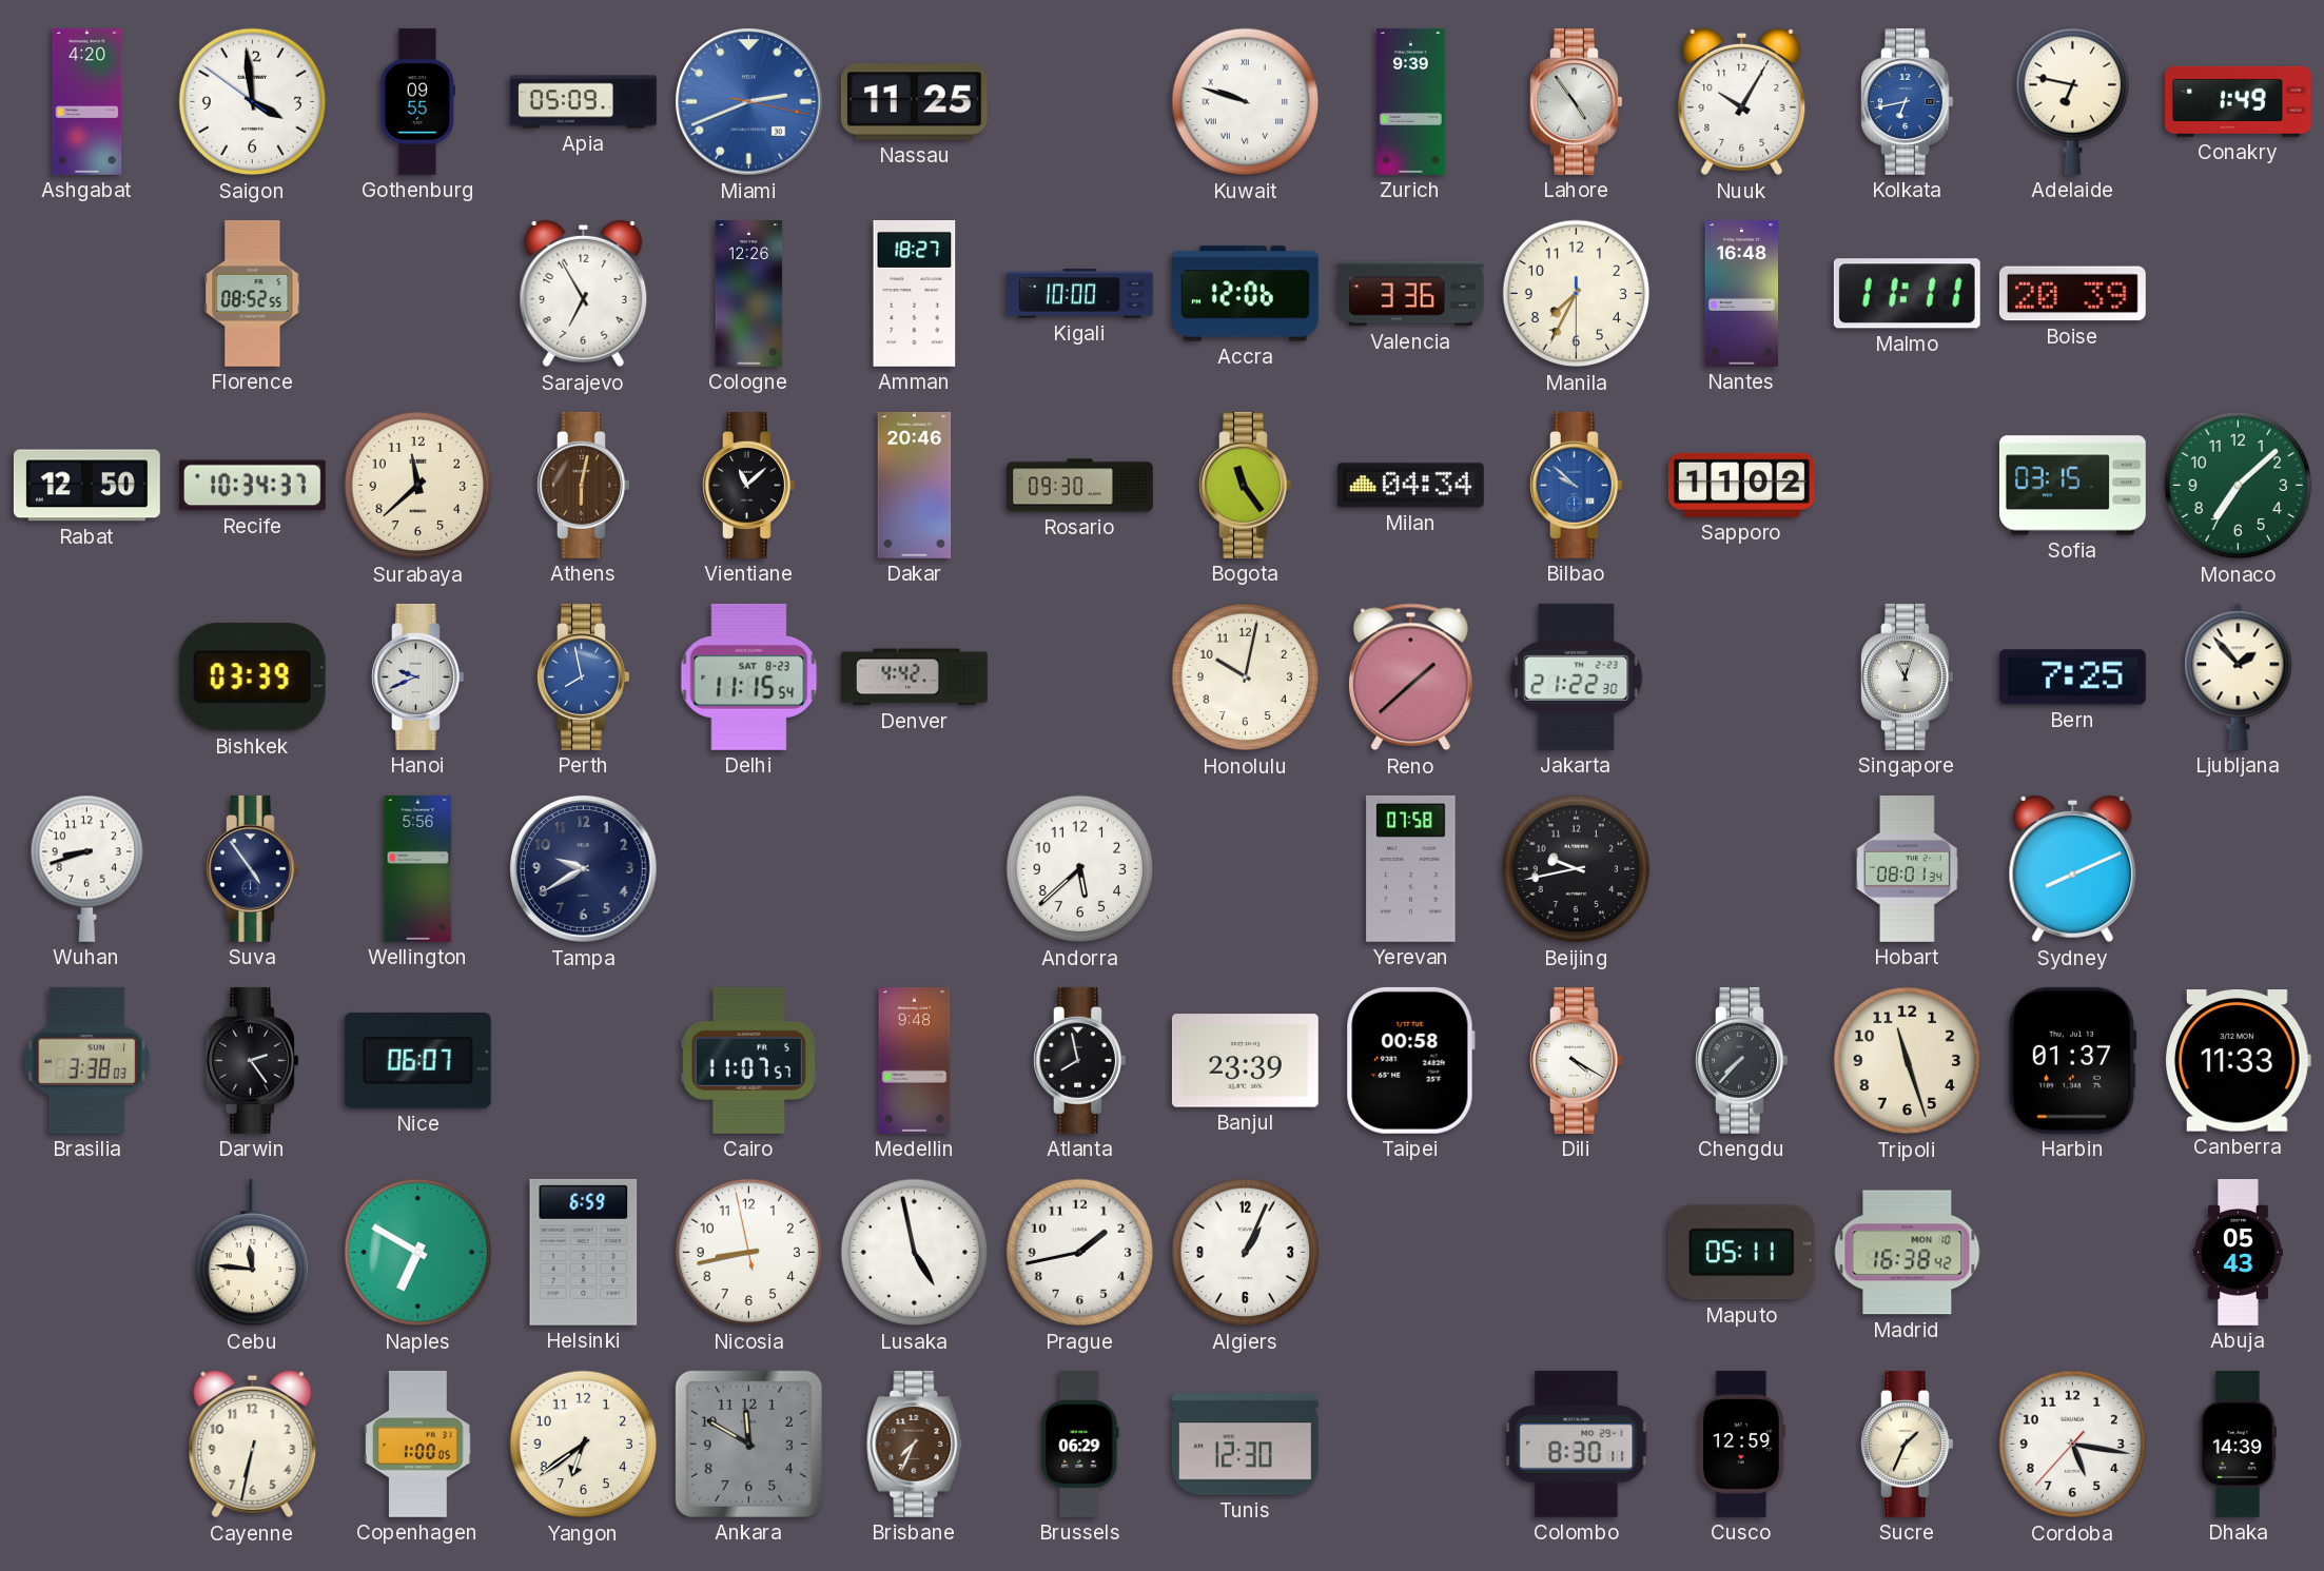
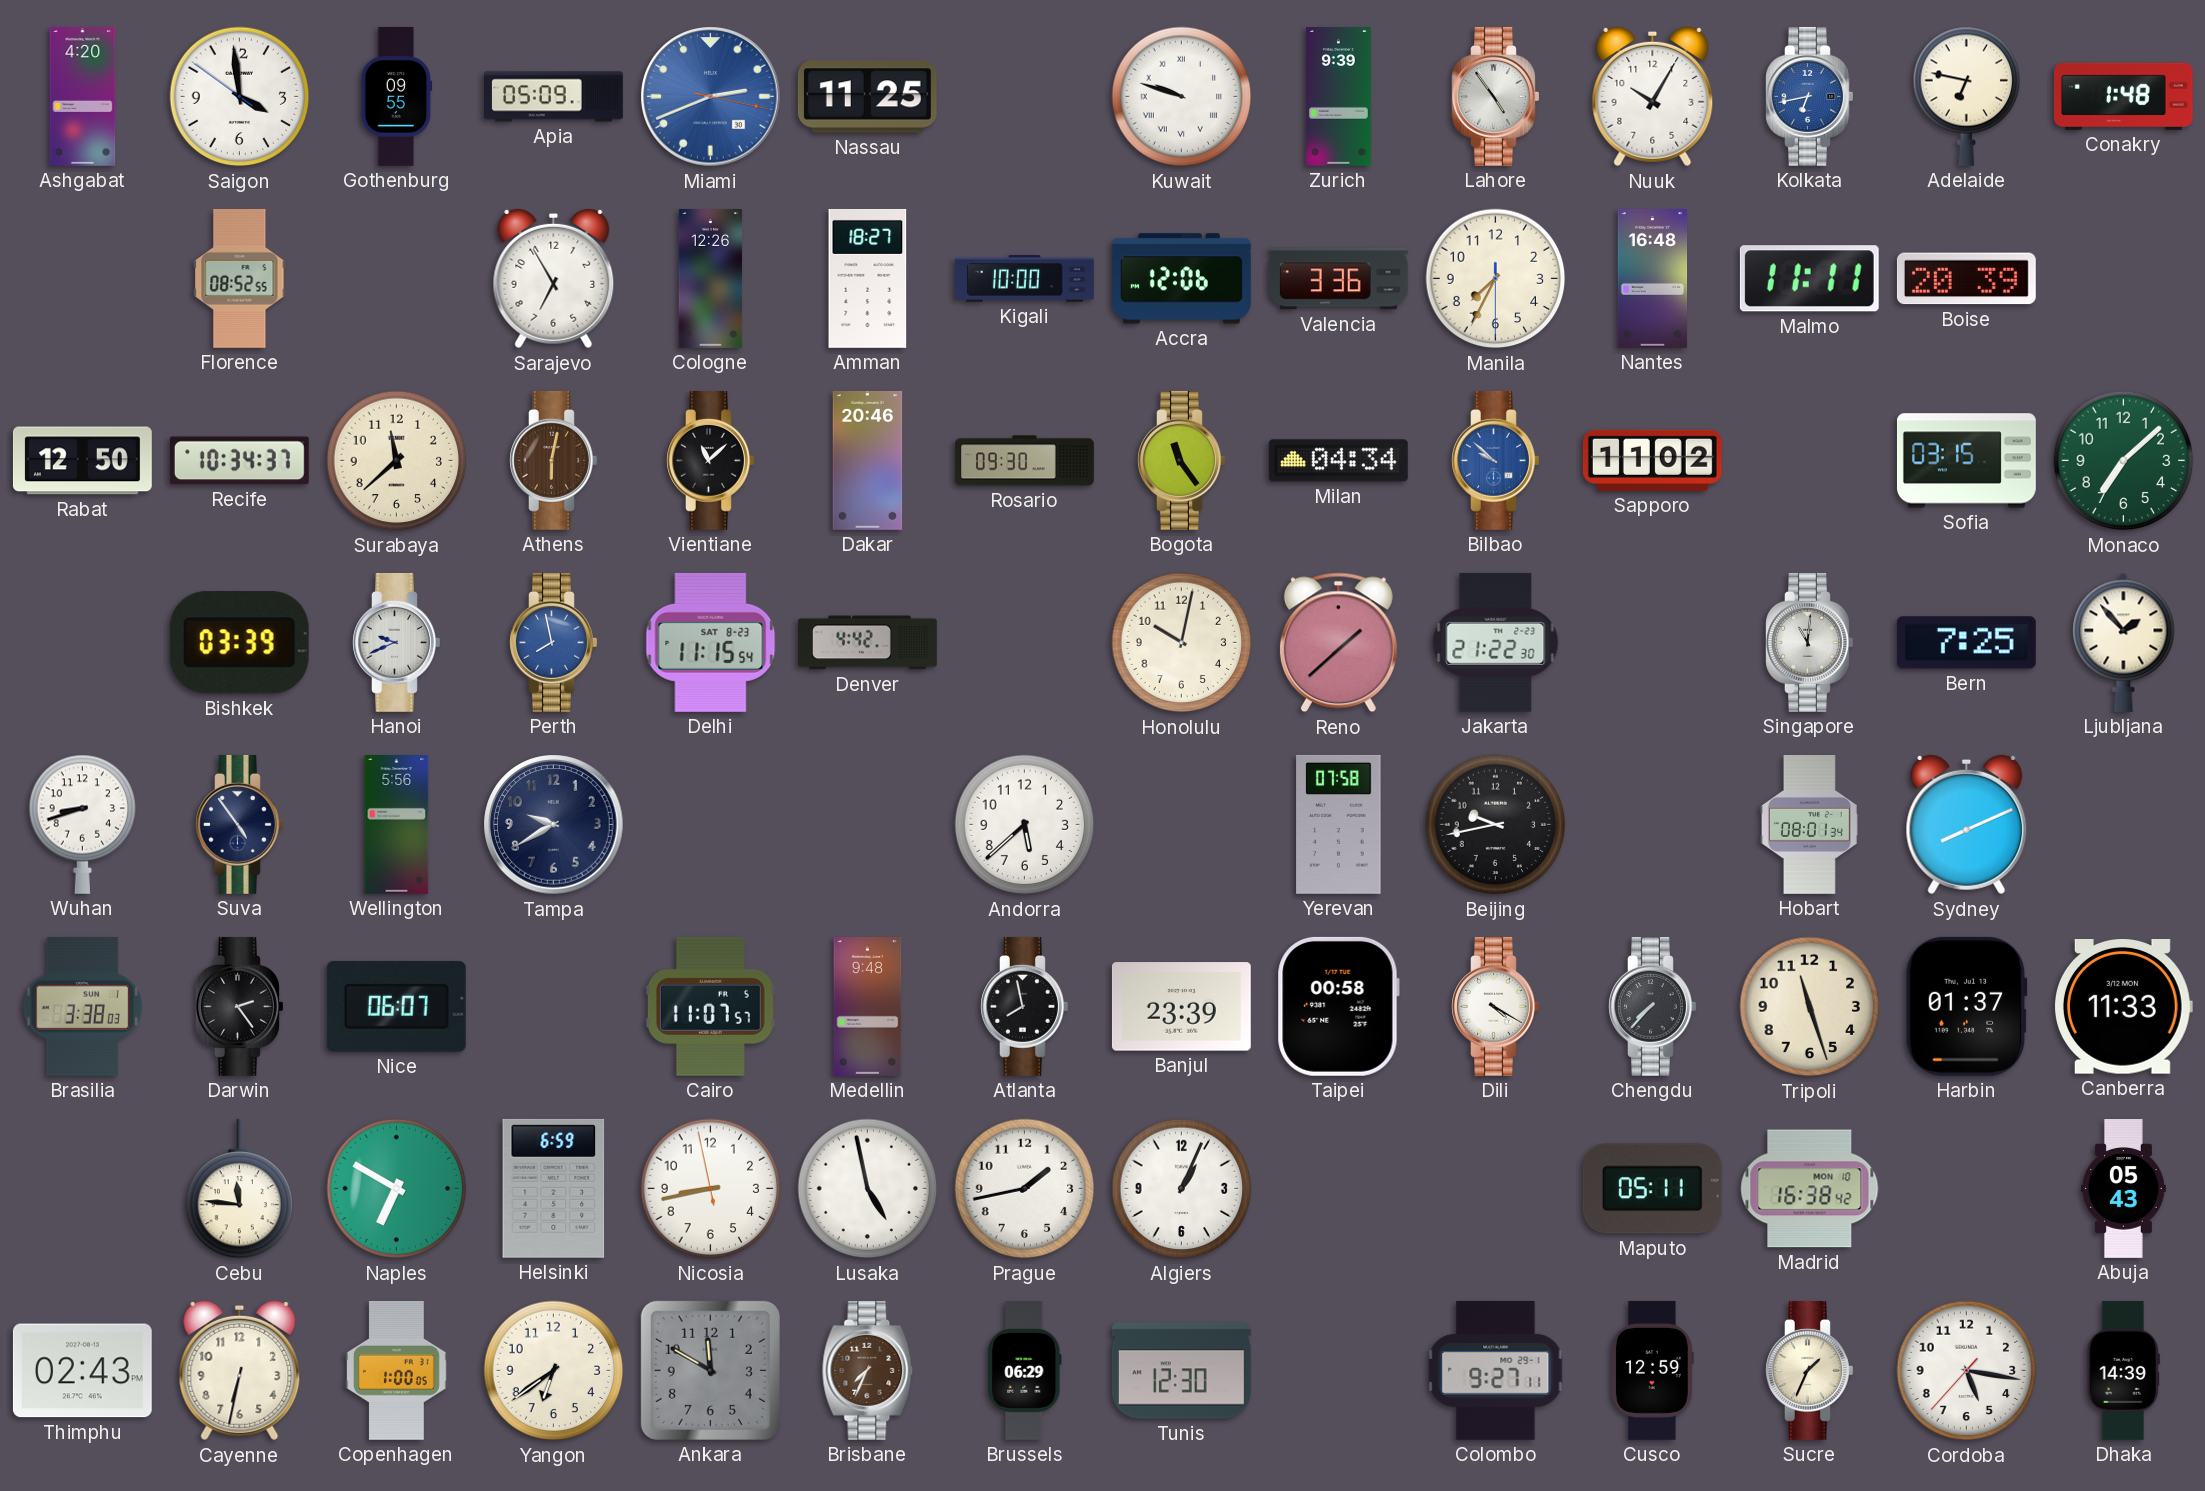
Conakry: 1:49 -> 1:48 (2123, 96)
Singapore: 11:03 -> 11:01 (1810, 642)
Thimphu: none -> 02:43 (82, 1371)
Colombo: 8:30 -> 9:27 (1496, 1370)
